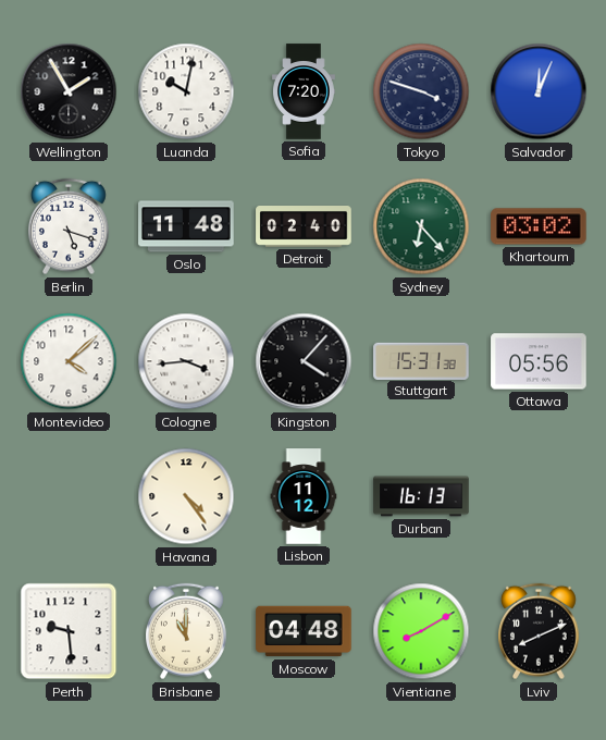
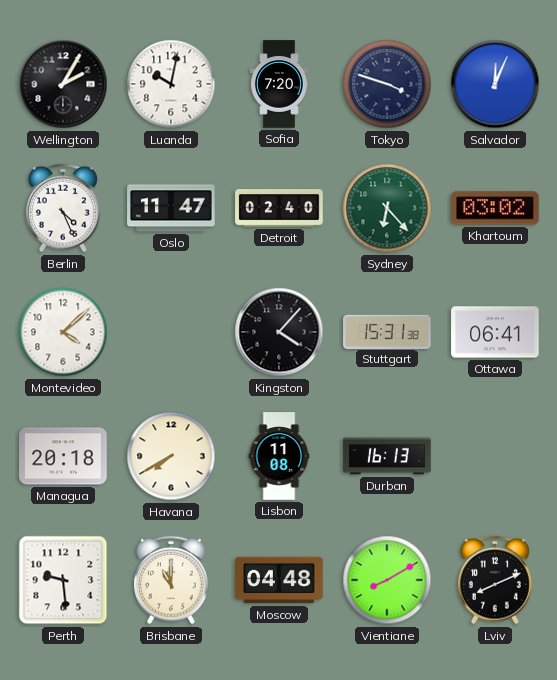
Wellington: 1:55 -> 2:05 (63, 84)
Berlin: 5:18 -> 4:26 (64, 208)
Oslo: 11:48 -> 11:47 (171, 208)
Cologne: 3:44 -> none (186, 361)
Ottawa: 05:56 -> 06:41 (495, 332)
Managua: none -> 20:18 (63, 456)
Havana: 4:24 -> 7:40 (171, 456)
Lisbon: 11:12 -> 11:08 (279, 456)
